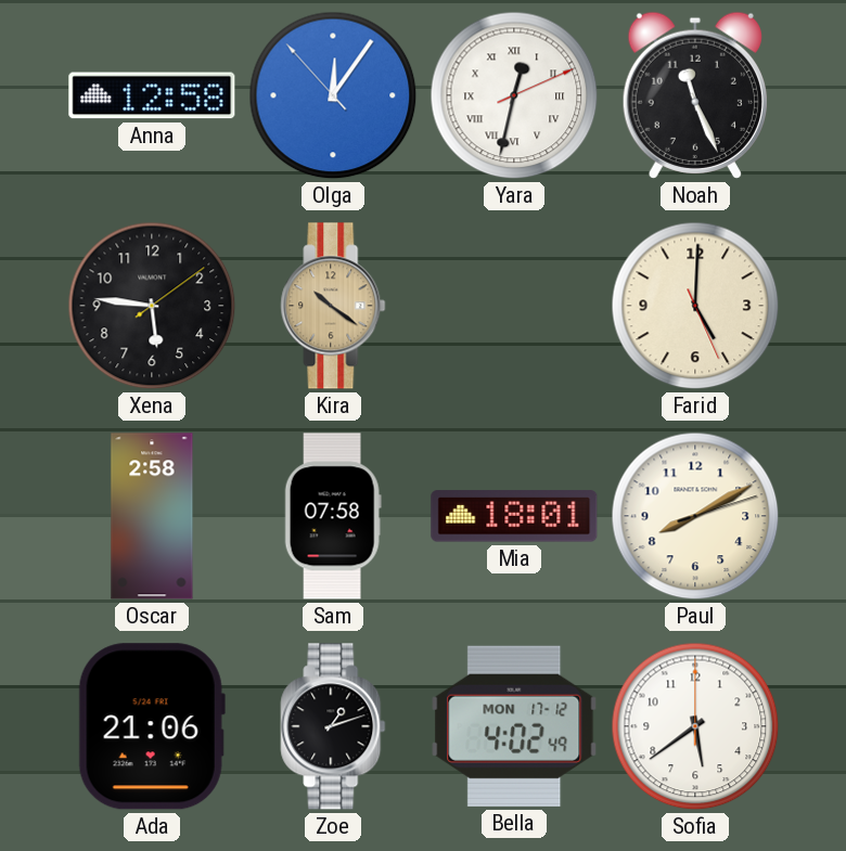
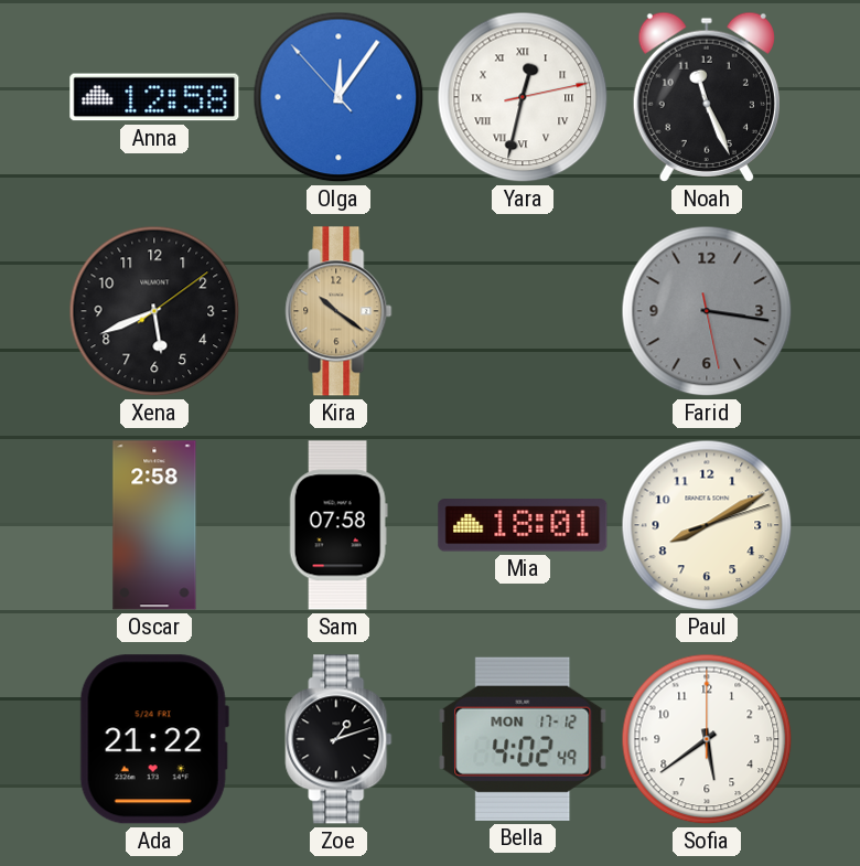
Yara: 12:32:11 -> 12:32:13 (523, 97)
Xena: 5:46 -> 5:41 (154, 311)
Farid: 5:00 -> 3:16 (707, 311)
Farid dial: cream -> grey (707, 311)
Ada: 21:06 -> 21:22 (154, 739)
